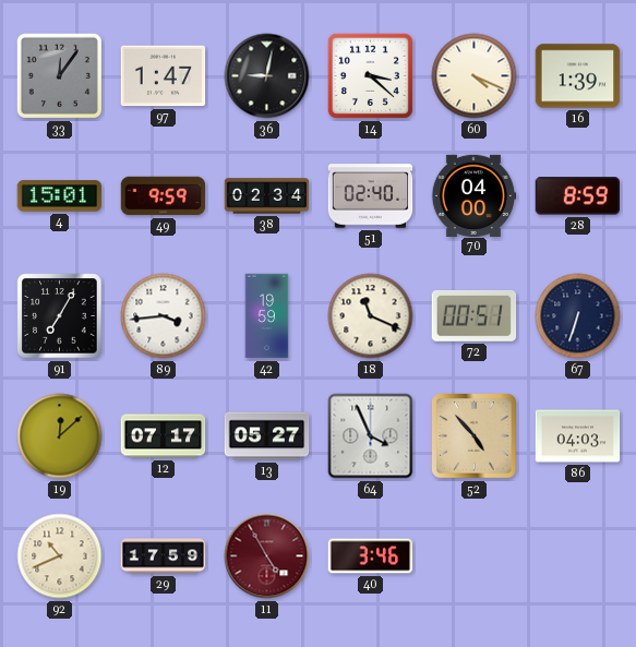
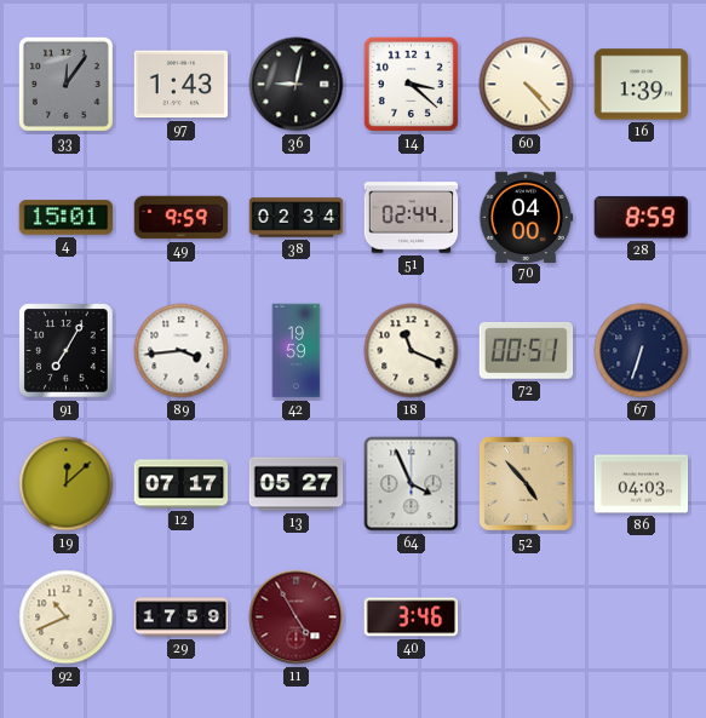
97: 1:47 -> 1:43 (182, 85)
60: 4:19 -> 4:23 (527, 85)
51: 02:40 -> 02:44 (412, 218)
